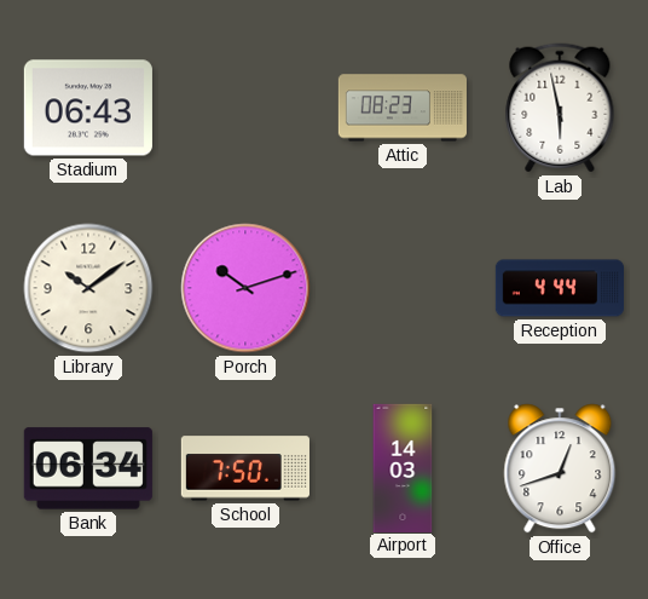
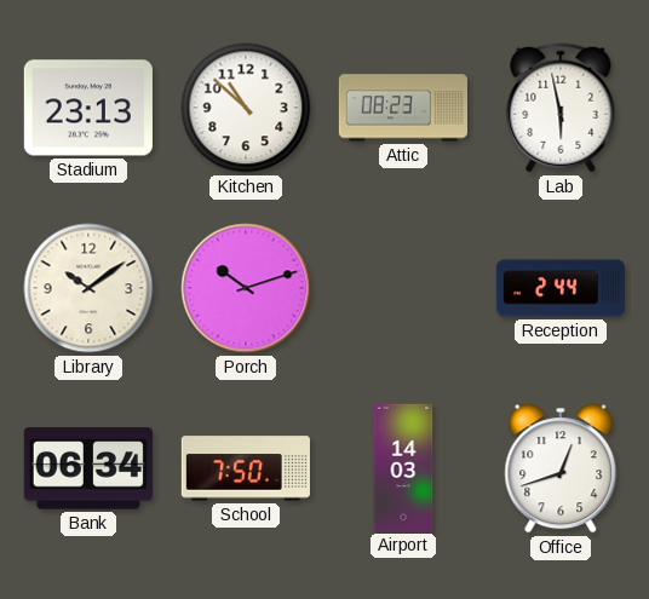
Stadium: 06:43 -> 23:13 (88, 108)
Kitchen: none -> 10:52 (246, 108)
Reception: 4:44 -> 2:44 (559, 288)
